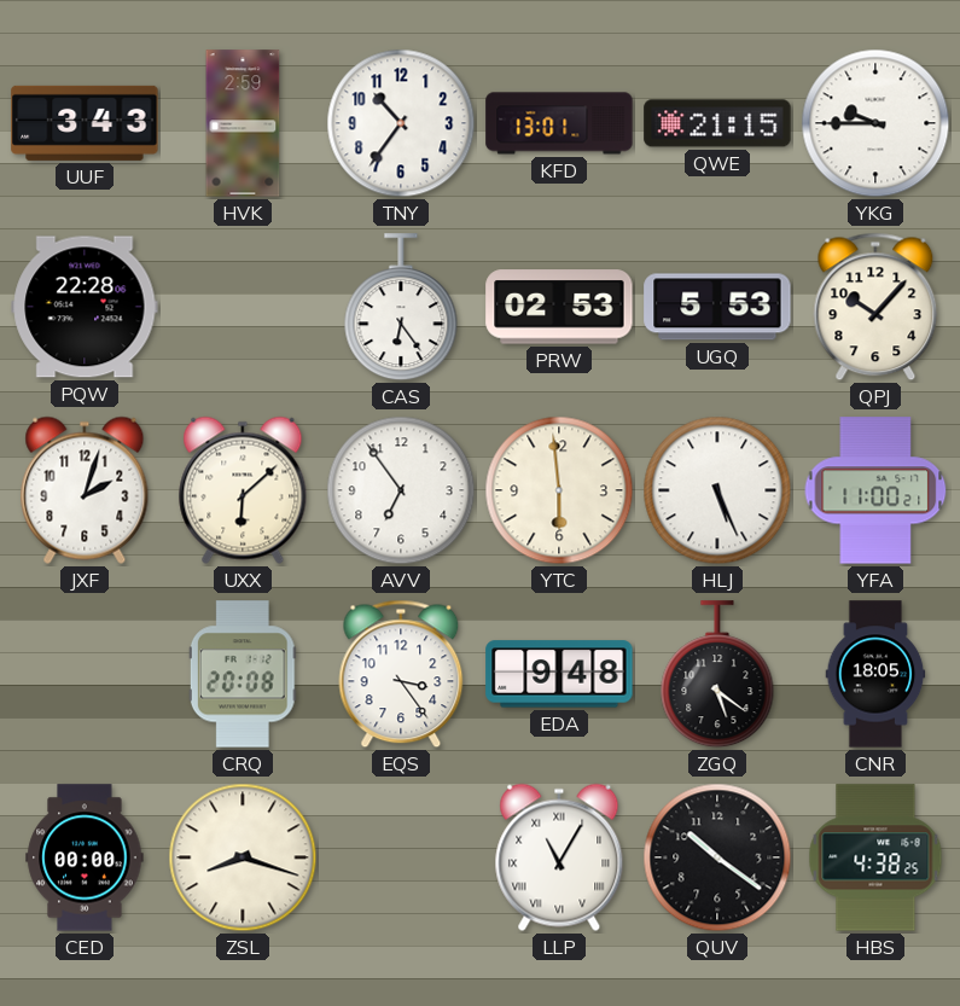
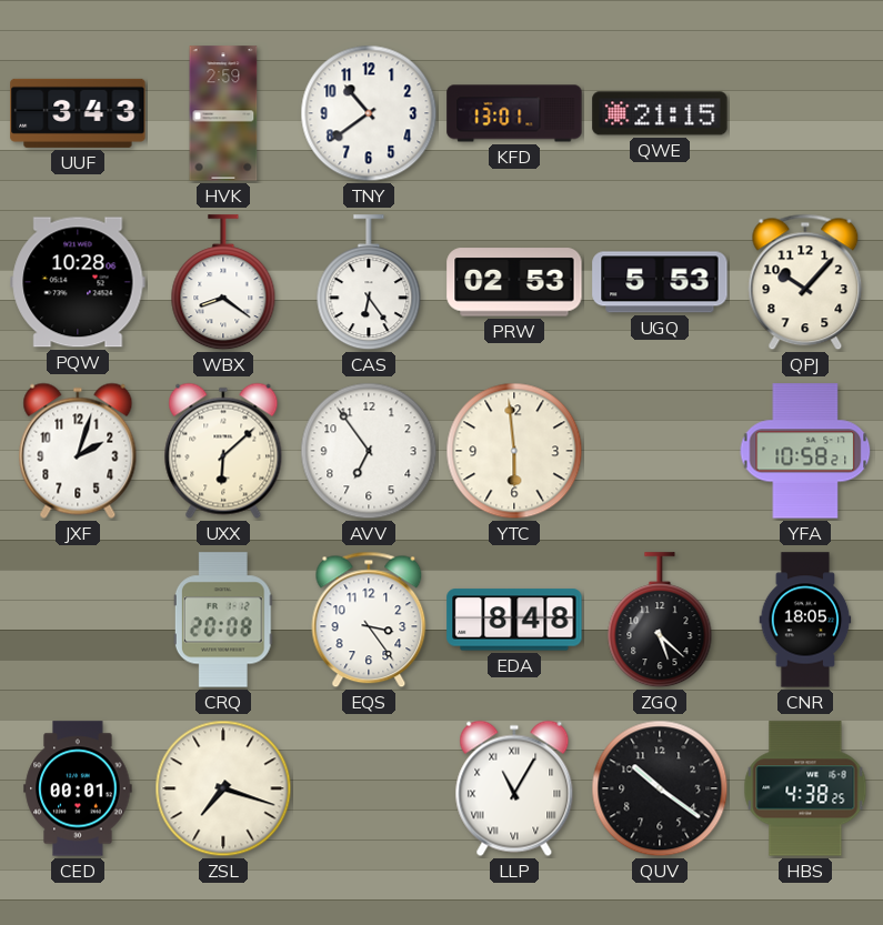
TNY: 10:36 -> 10:39 (369, 113)
YKG: 9:45 -> none (875, 123)
PQW: 22:28 -> 10:28 (78, 282)
WBX: none -> 8:21 (223, 283)
HLJ: 5:26 -> none (717, 490)
YFA: 11:00 -> 10:58 (805, 451)
EDA: 9:48 -> 8:48 (514, 620)
ZGQ: 5:21 -> 5:22 (660, 621)
CED: 00:00 -> 00:01 (78, 788)
ZSL: 8:18 -> 7:18 (223, 788)
